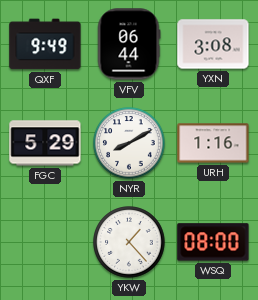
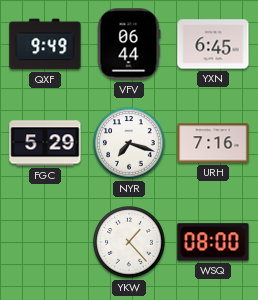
YXN: 3:08 -> 6:45 (213, 44)
NYR: 8:10 -> 7:18 (129, 143)
URH: 1:16 -> 7:16 (213, 143)
